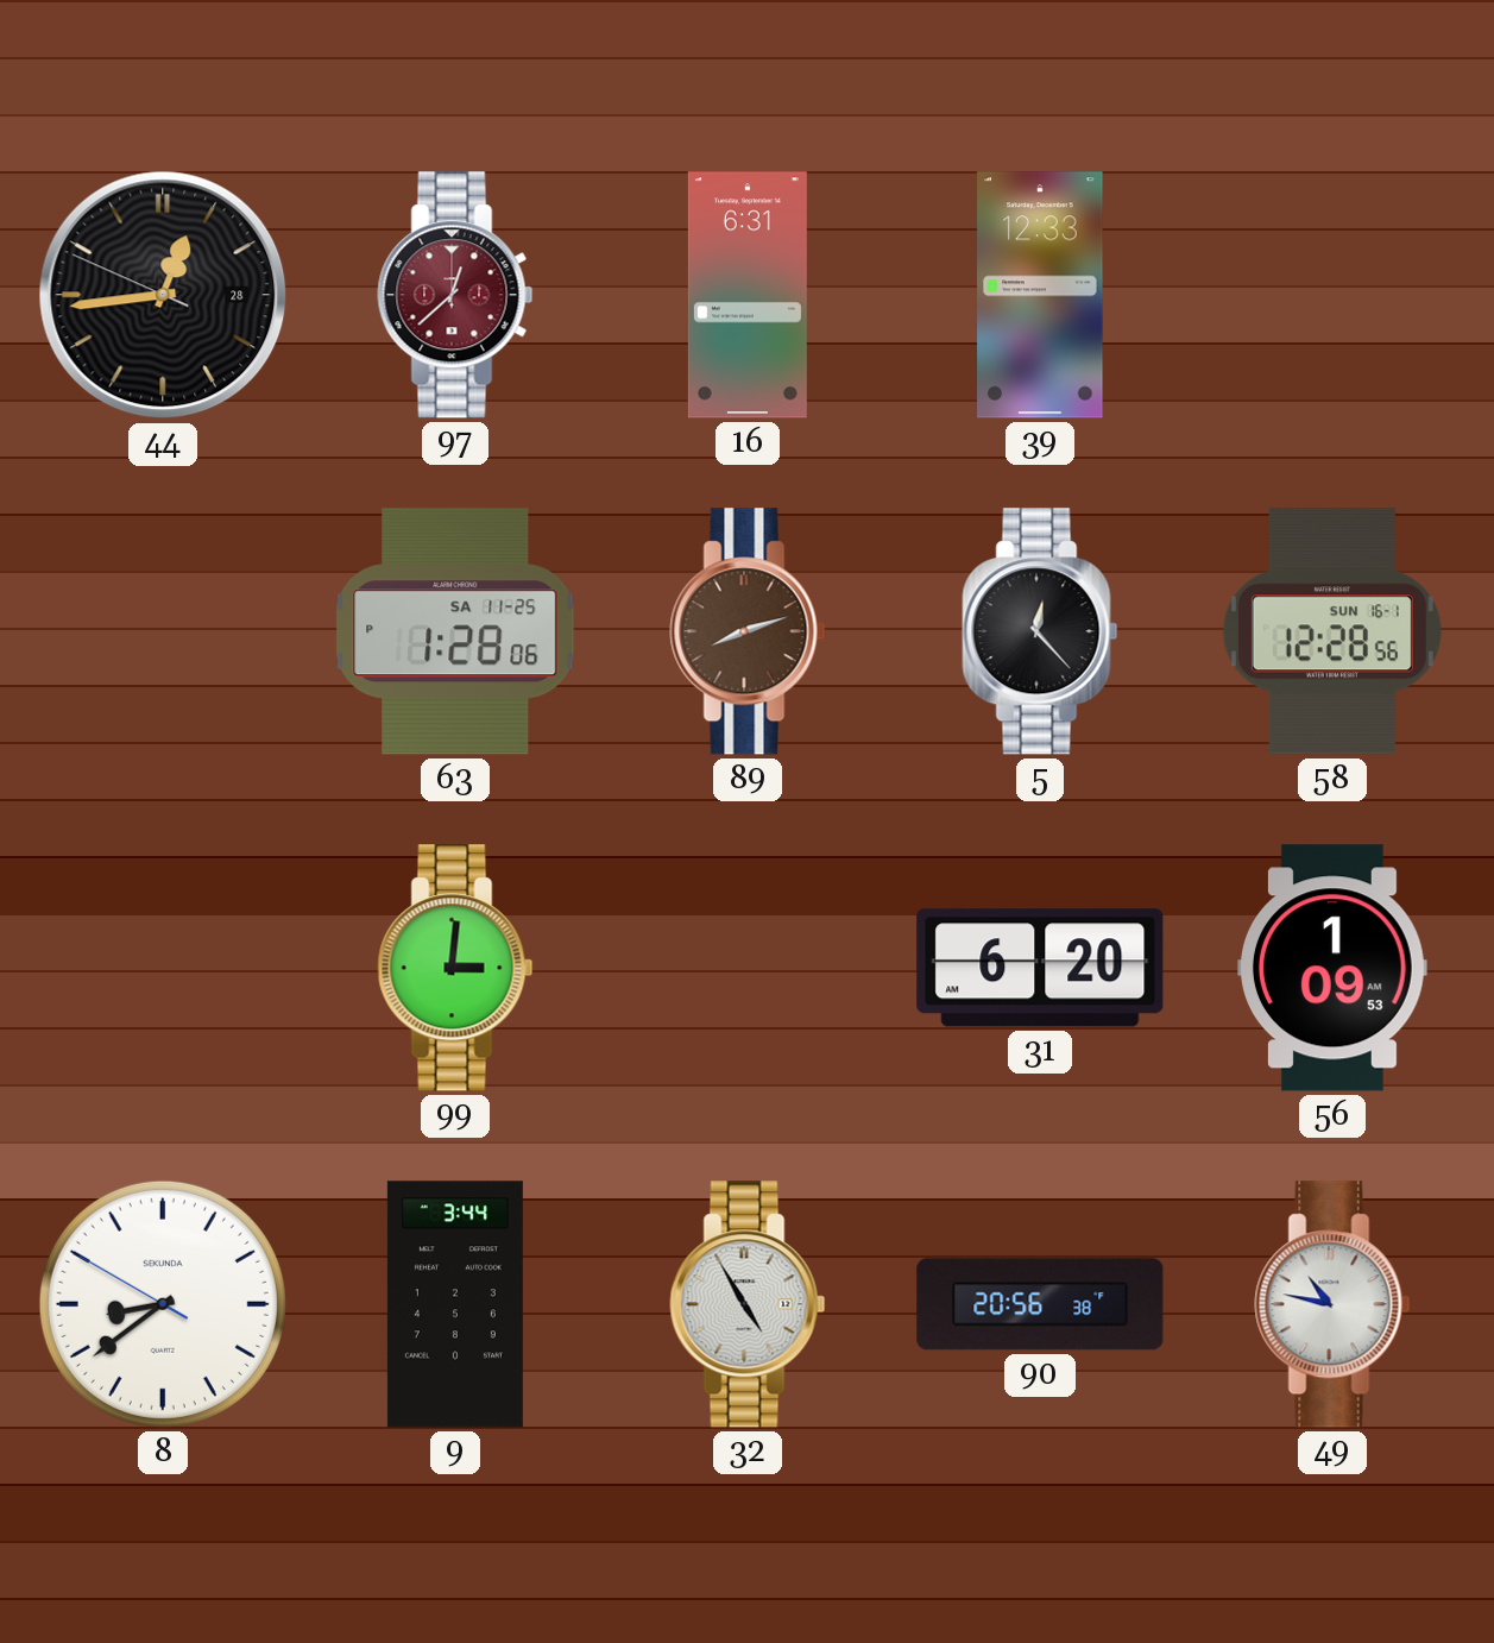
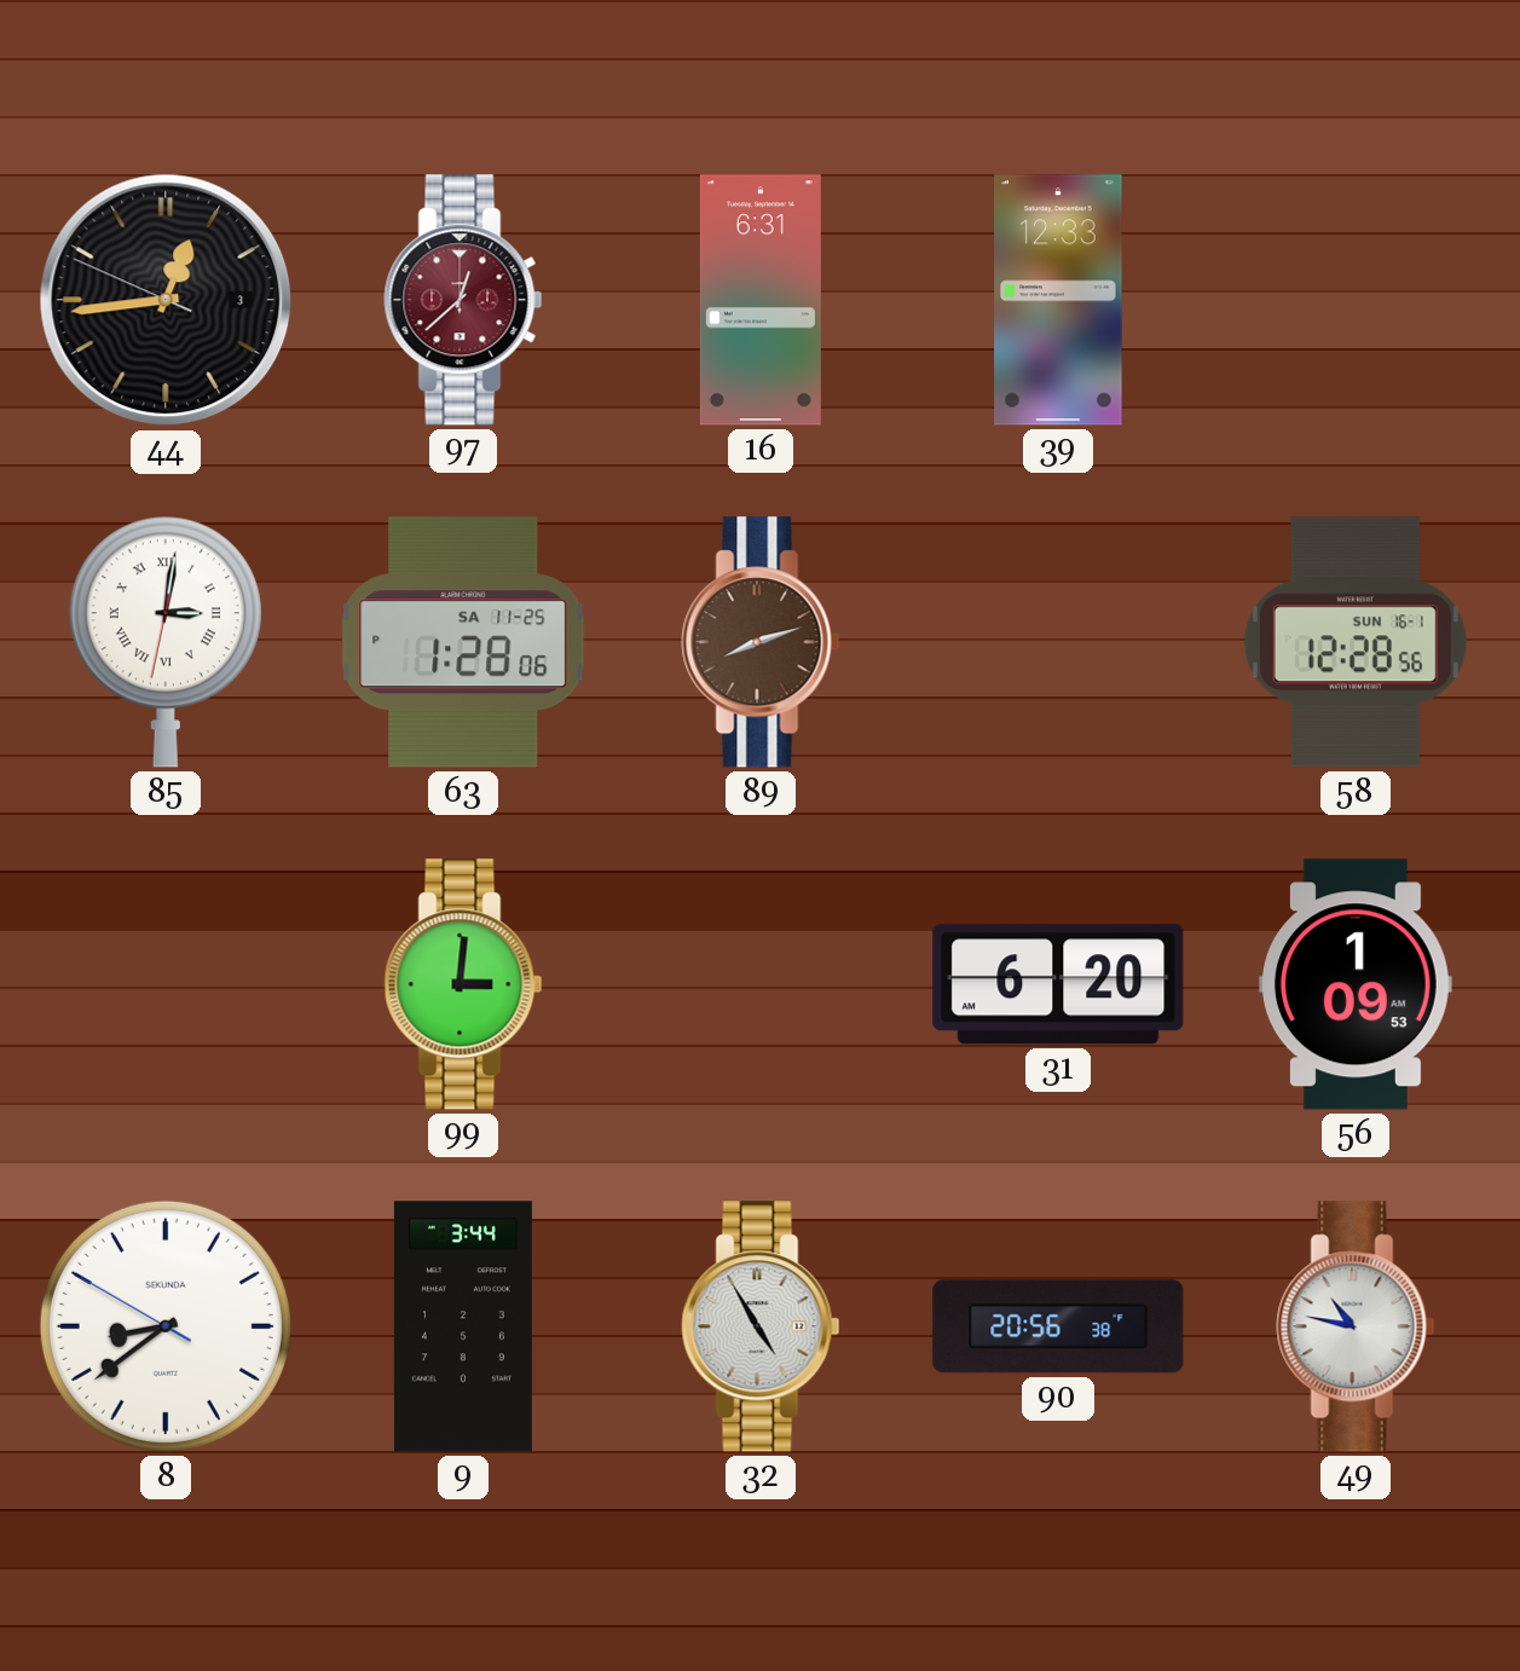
44 date: 28 -> 3 (166, 300)
85: none -> 3:01 (166, 642)
5: 12:23 -> none (1040, 631)
